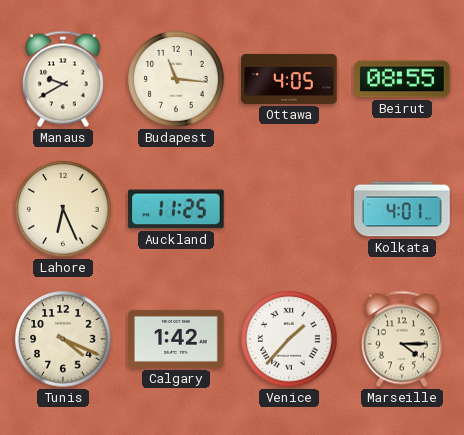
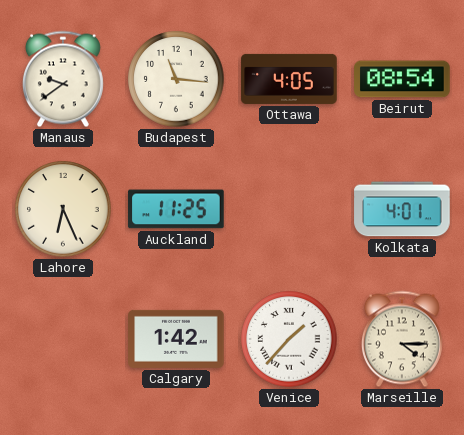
Manaus: 9:40 -> 9:39 (63, 79)
Beirut: 08:55 -> 08:54 (402, 79)
Tunis: 4:19 -> none (63, 339)
